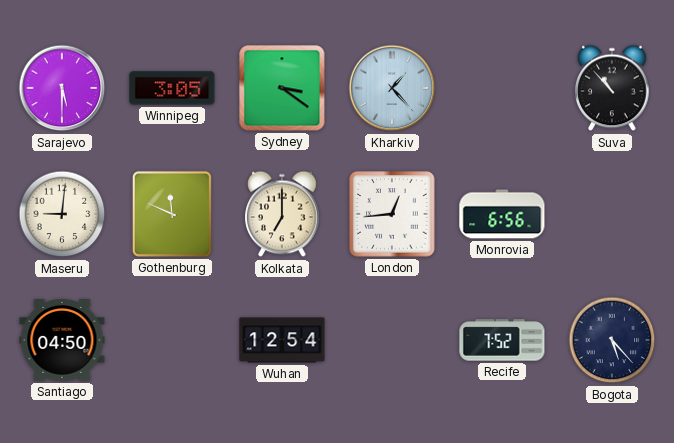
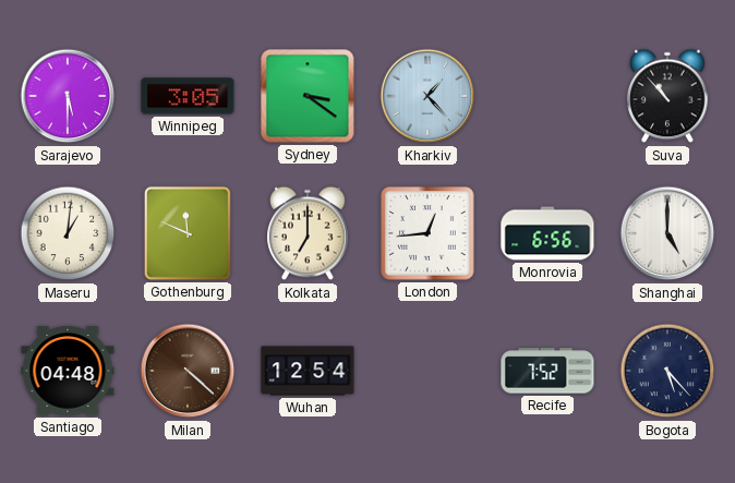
Maseru: 9:01 -> 1:01 (68, 233)
Shanghai: none -> 5:00 (667, 233)
Santiago: 04:50 -> 04:48 (68, 371)
Milan: none -> 4:22 (188, 371)
